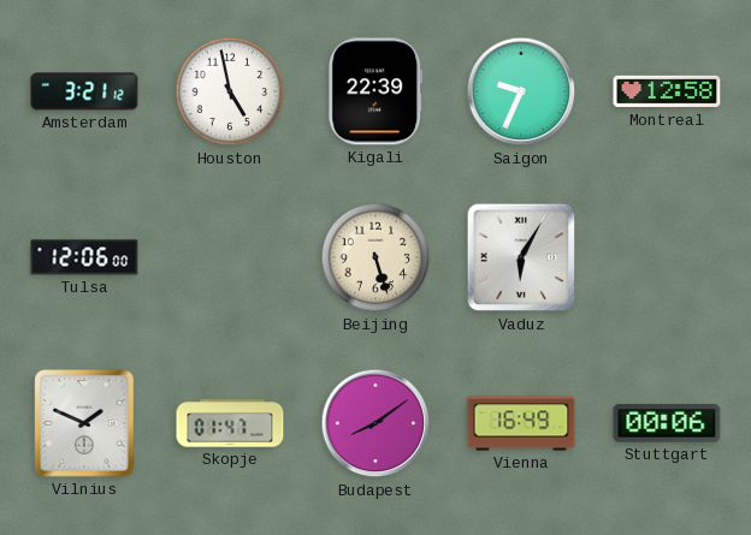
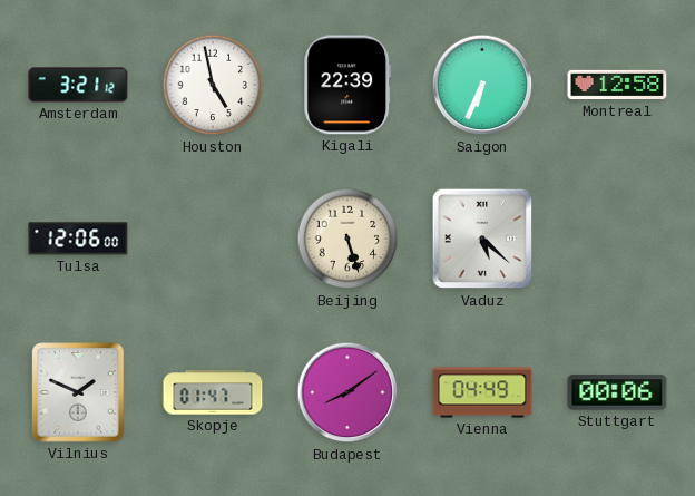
Saigon: 9:34 -> 6:34 (482, 85)
Vaduz: 6:05 -> 5:22 (482, 239)
Vienna: 16:49 -> 04:49 (482, 392)
